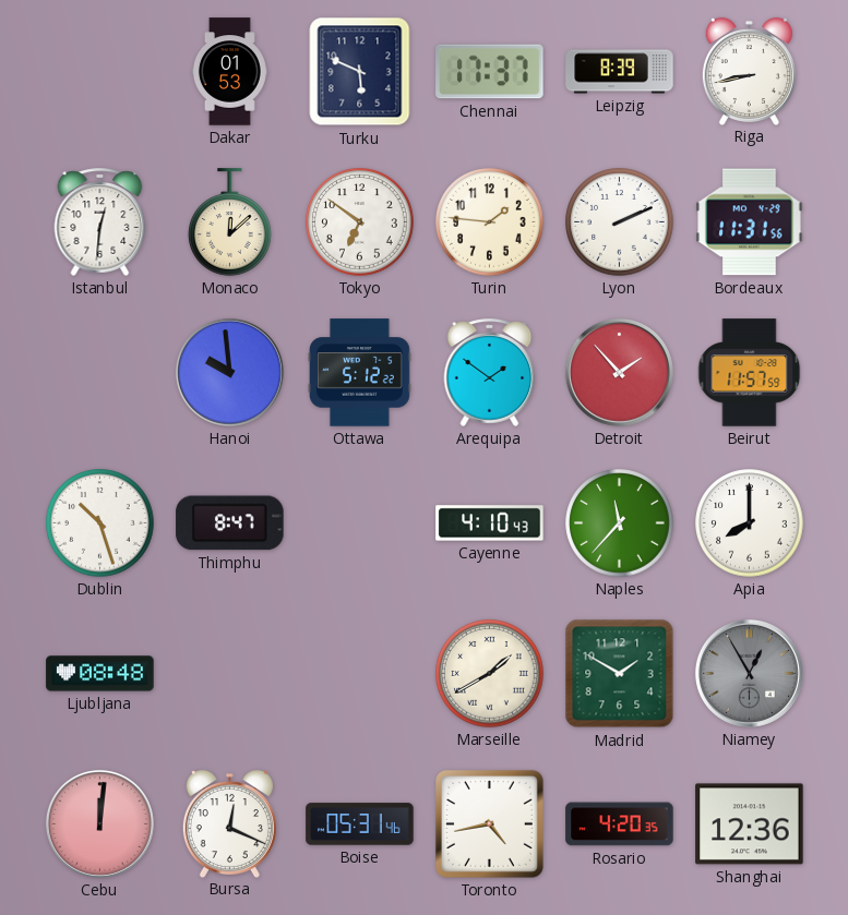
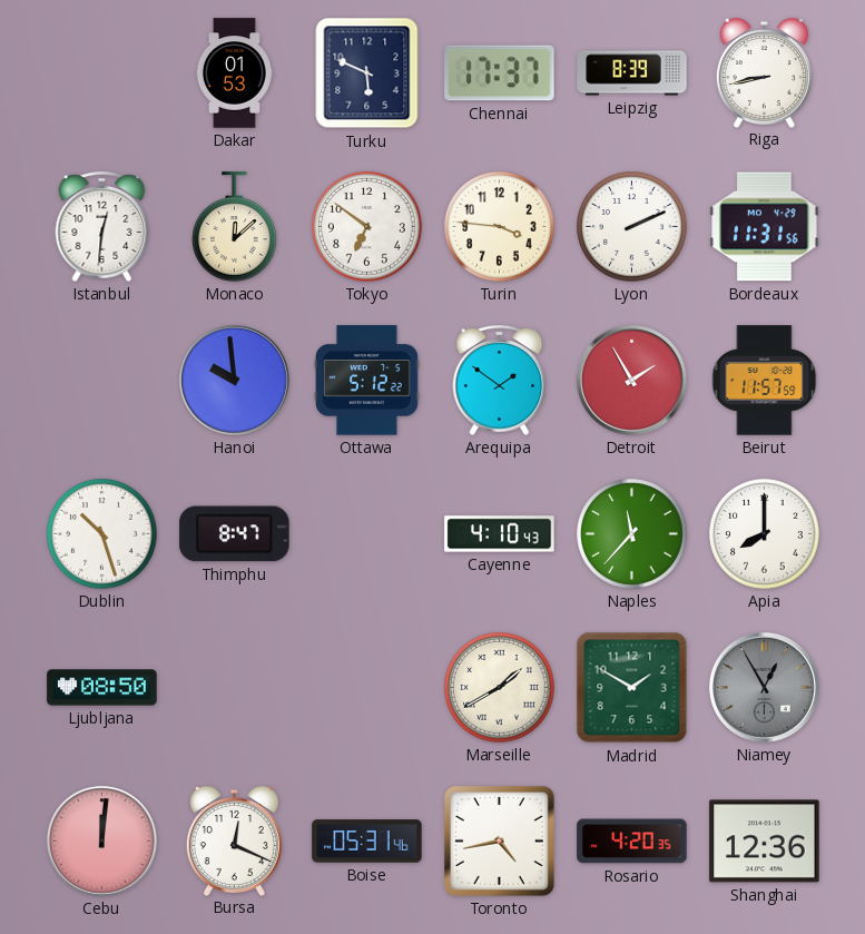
Turin: 1:46 -> 3:46 (500, 227)
Detroit: 1:53 -> 1:55 (631, 380)
Ljubljana: 08:48 -> 08:50 (102, 688)
